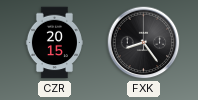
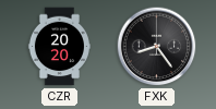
CZR: 20:15 -> 20:20 (59, 47)
